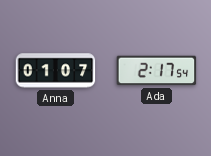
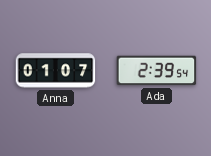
Ada: 2:17 -> 2:39 (157, 71)
